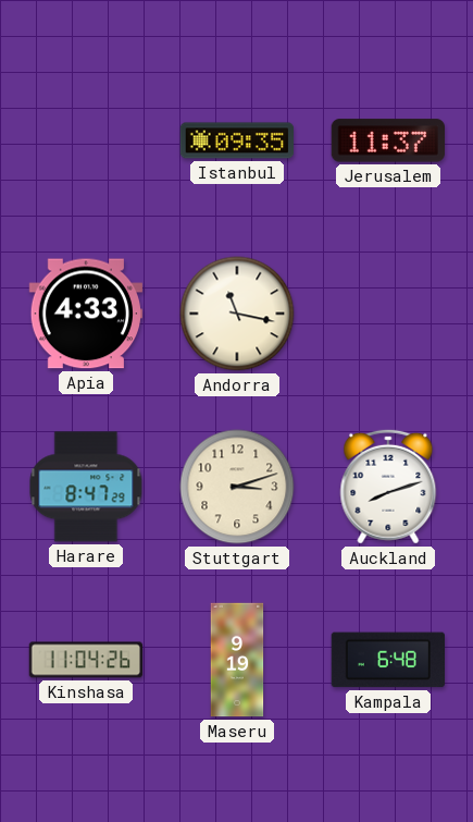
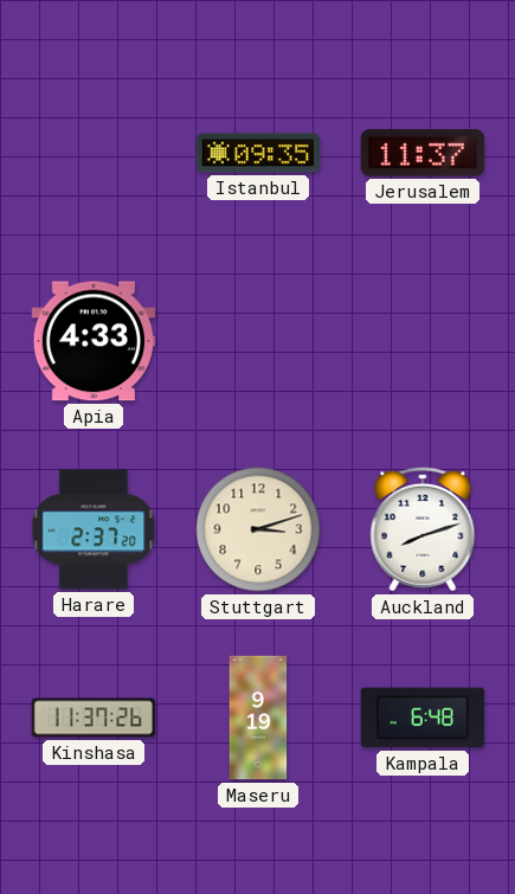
Andorra: 11:17 -> none (237, 314)
Harare: 8:47 -> 2:37 (94, 529)
Kinshasa: 11:04 -> 11:37 (94, 718)
